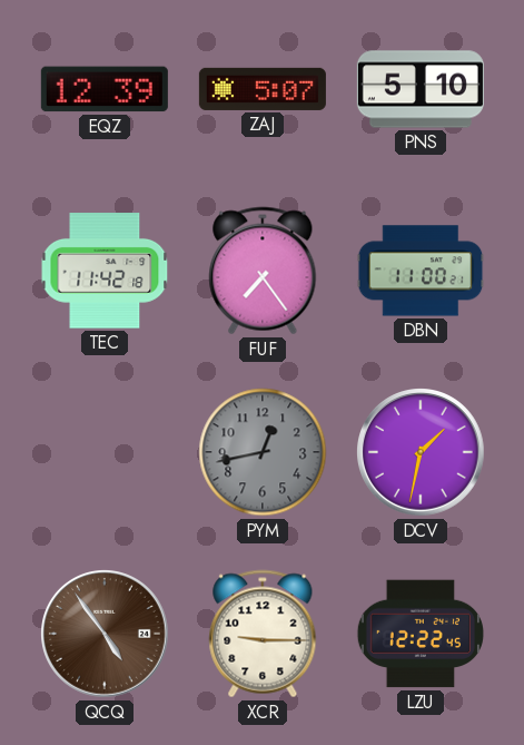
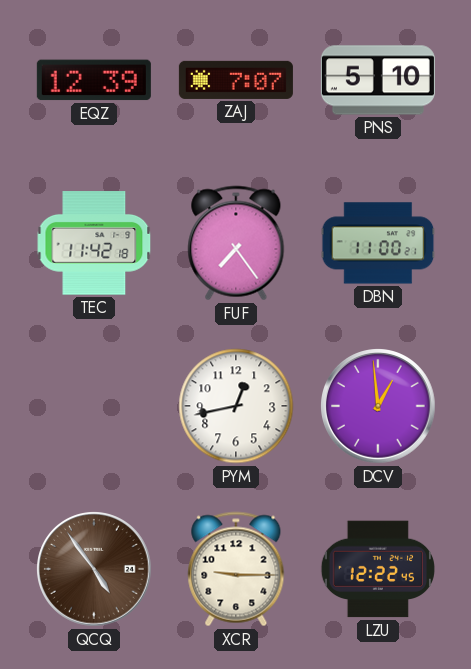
ZAJ: 5:07 -> 7:07 (236, 80)
PYM dial: grey -> white (236, 406)
DCV: 1:32 -> 12:59 (378, 406)
